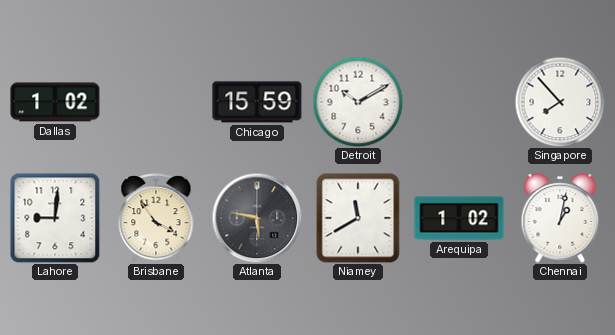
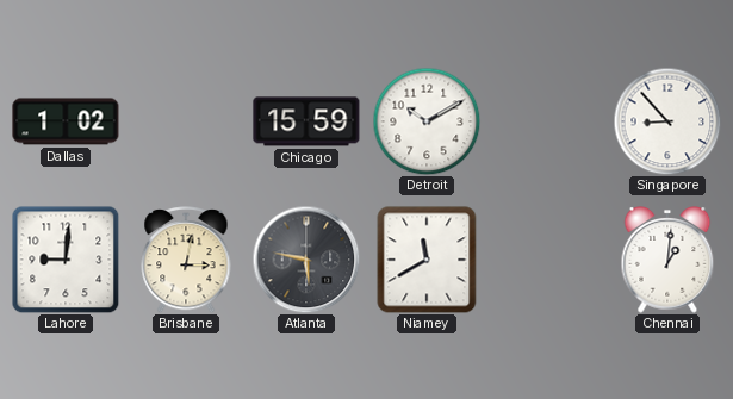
Singapore: 7:53 -> 8:53 (667, 121)
Brisbane: 3:54 -> 3:02 (186, 260)
Arequipa: 1:02 -> none (459, 218)
Chennai: 1:02 -> 1:01 (667, 261)
